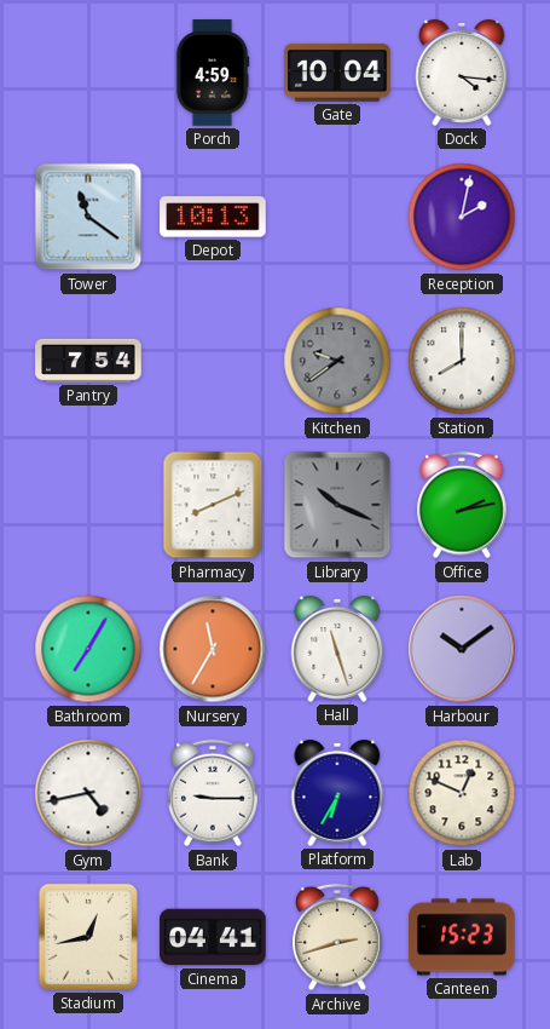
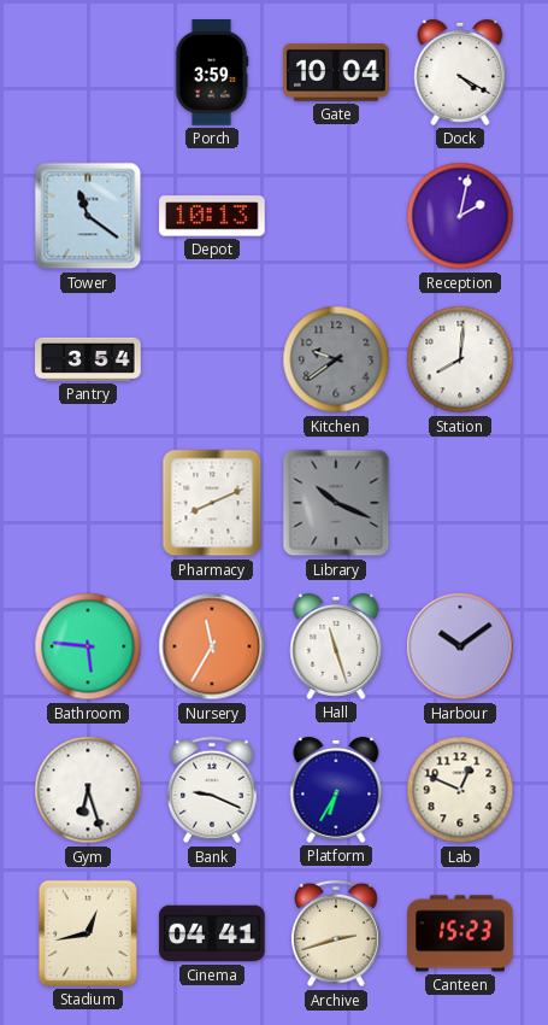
Porch: 4:59 -> 3:59 (212, 72)
Dock: 4:16 -> 4:20 (460, 72)
Pantry: 7:54 -> 3:54 (88, 359)
Station: 8:00 -> 8:01 (460, 359)
Office: 2:13 -> none (462, 505)
Bathroom: 7:05 -> 5:46 (88, 646)
Gym: 4:43 -> 6:27 (88, 790)
Bank: 9:15 -> 9:19 (212, 790)
